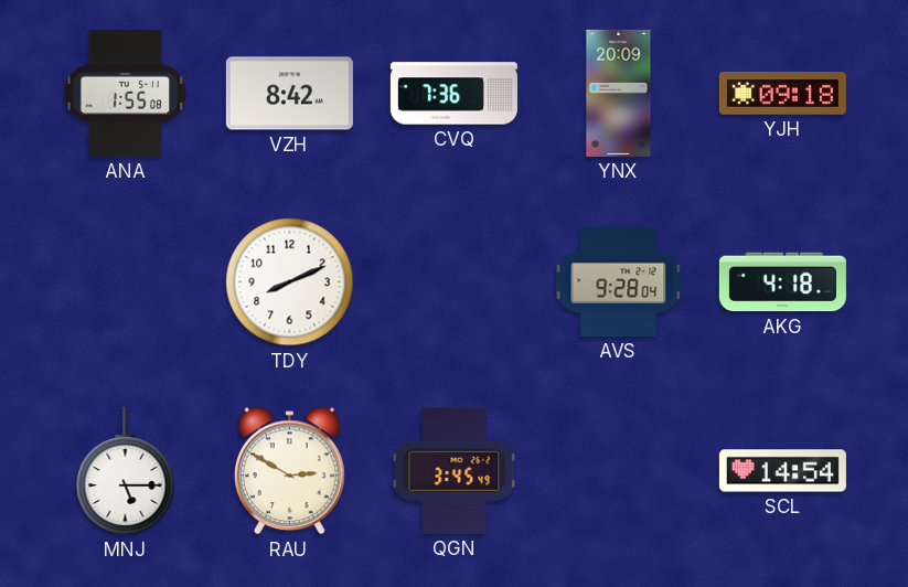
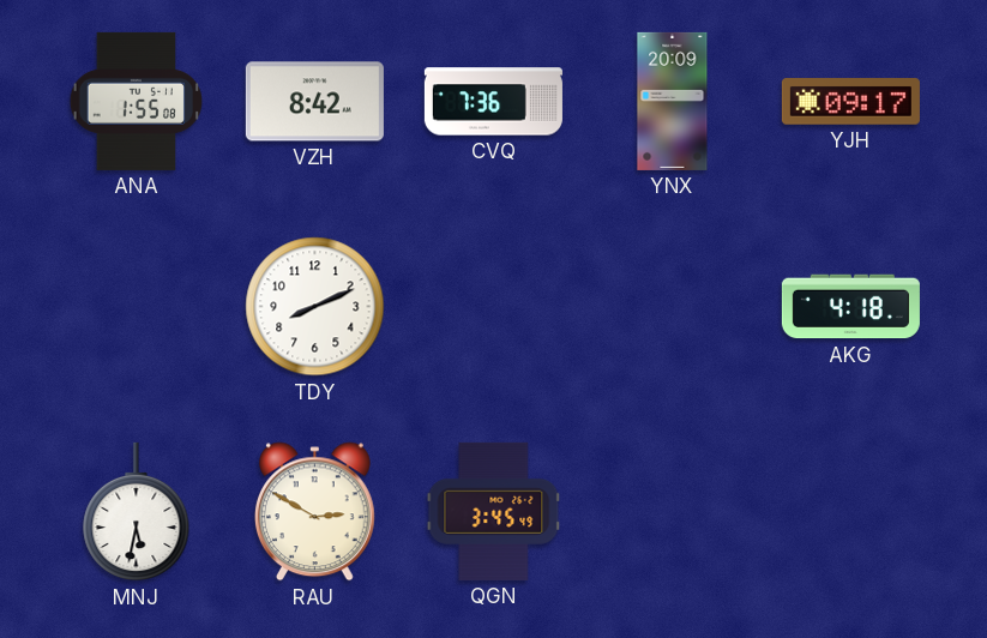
YJH: 09:18 -> 09:17 (850, 102)
AVS: 9:28 -> none (619, 281)
MNJ: 5:15 -> 5:32 (137, 512)
SCL: 14:54 -> none (782, 471)
